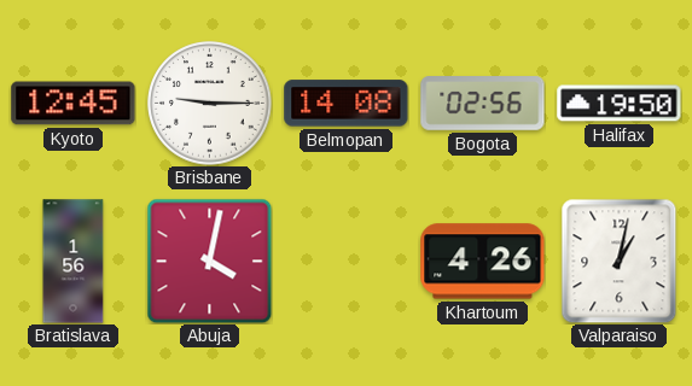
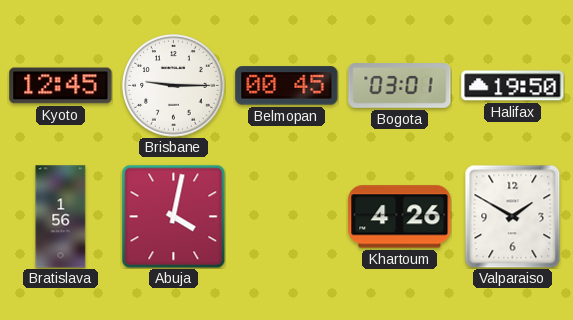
Belmopan: 14:08 -> 00:45 (287, 86)
Bogota: 02:56 -> 03:01 (400, 86)
Valparaiso: 1:02 -> 1:50 (513, 216)
